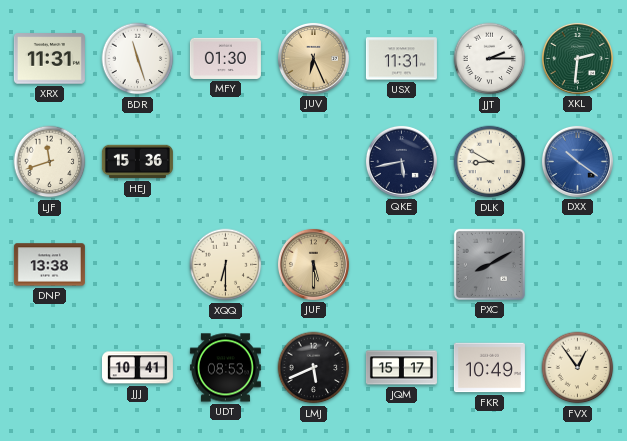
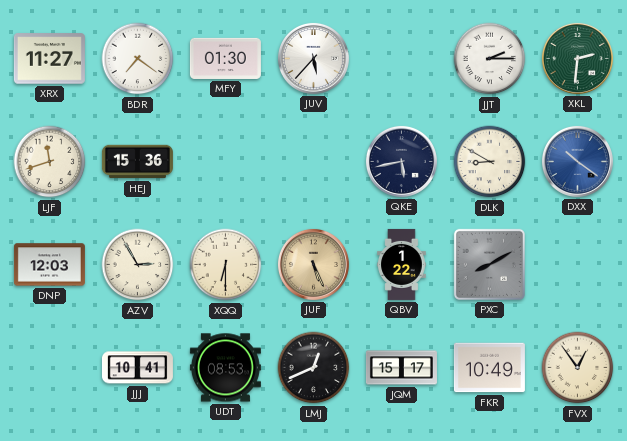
XRX: 11:31 -> 11:27 (49, 59)
BDR: 11:27 -> 7:21 (138, 59)
JUV: 6:26 -> 5:37 (313, 58)
JUV dial: champagne -> white (313, 58)
USX: 11:31 -> none (401, 59)
DNP: 13:38 -> 12:03 (49, 265)
AZV: none -> 2:55 (138, 265)
JUF: 5:30 -> 5:26 (313, 264)
QBV: none -> 1:22 (402, 264)
LMJ: 5:41 -> 12:41 (314, 368)
